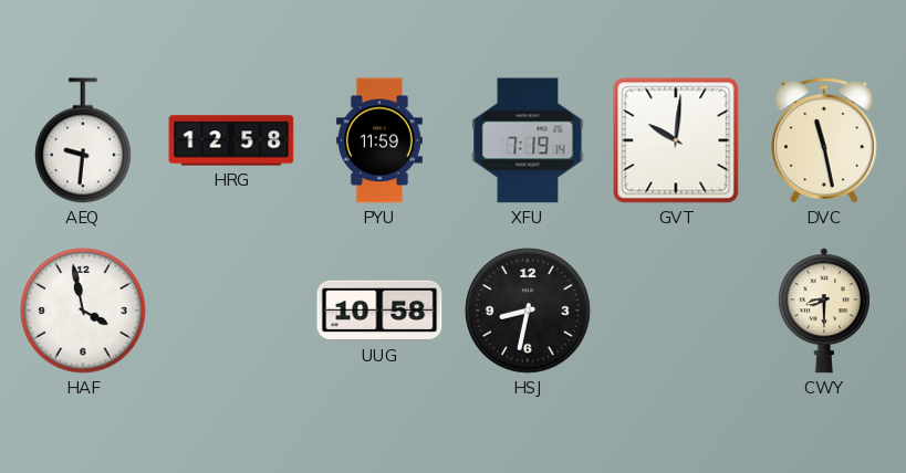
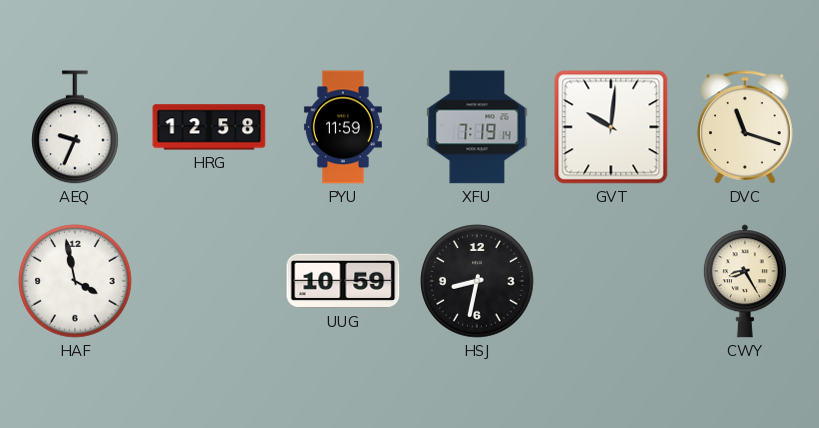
AEQ: 9:31 -> 9:34 (76, 127)
DVC: 11:28 -> 11:18 (745, 127)
UUG: 10:58 -> 10:59 (343, 281)
CWY: 8:30 -> 8:25 (745, 281)
